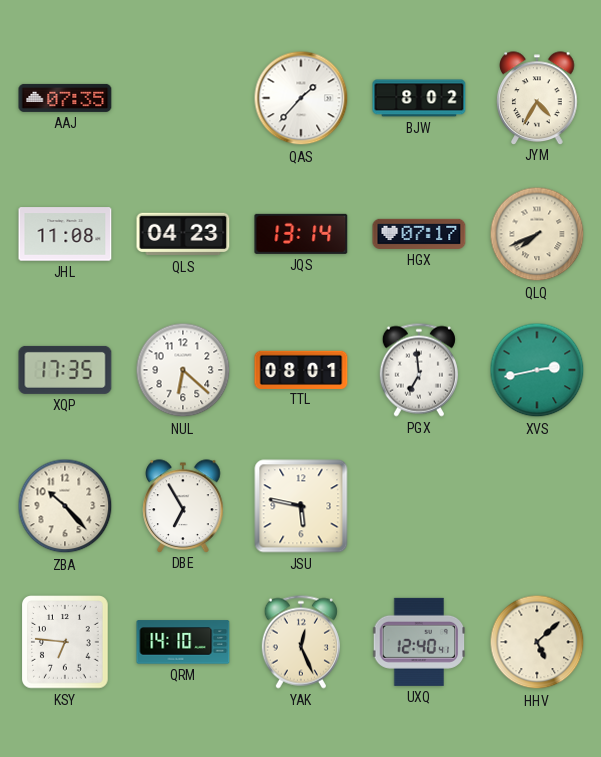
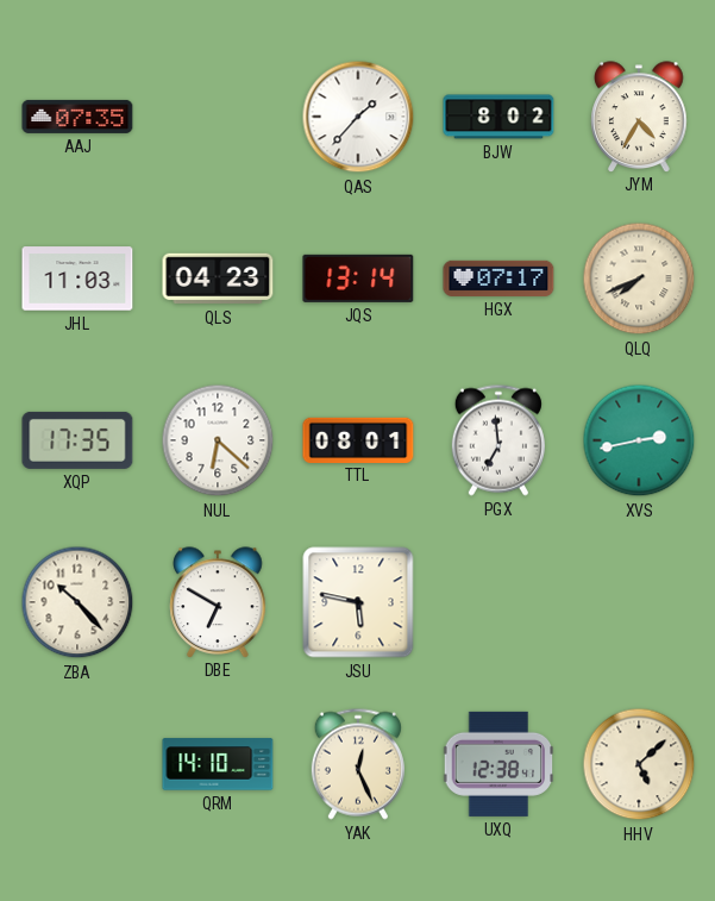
JHL: 11:08 -> 11:03 (77, 279)
DBE: 6:55 -> 6:50 (218, 602)
KSY: 6:46 -> none (66, 642)
UXQ: 12:40 -> 12:38 (498, 764)
